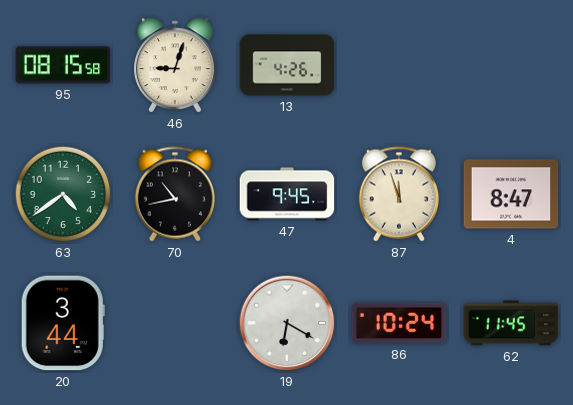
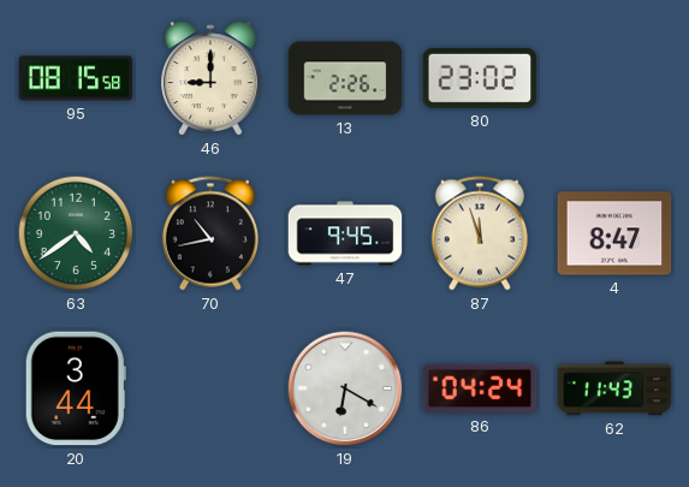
46: 9:03 -> 9:00 (212, 78)
13: 4:26 -> 2:26 (345, 78)
80: none -> 23:02 (480, 78)
86: 10:24 -> 04:24 (480, 388)
62: 11:45 -> 11:43 (614, 388)
